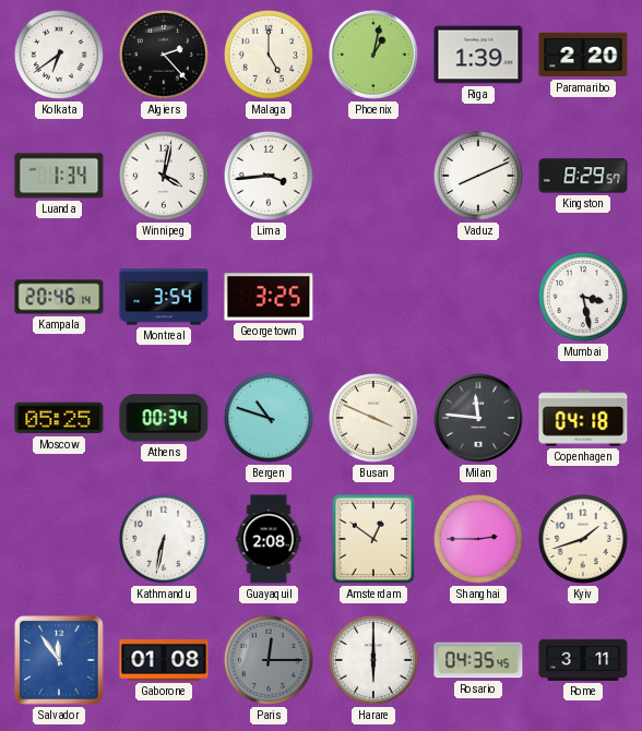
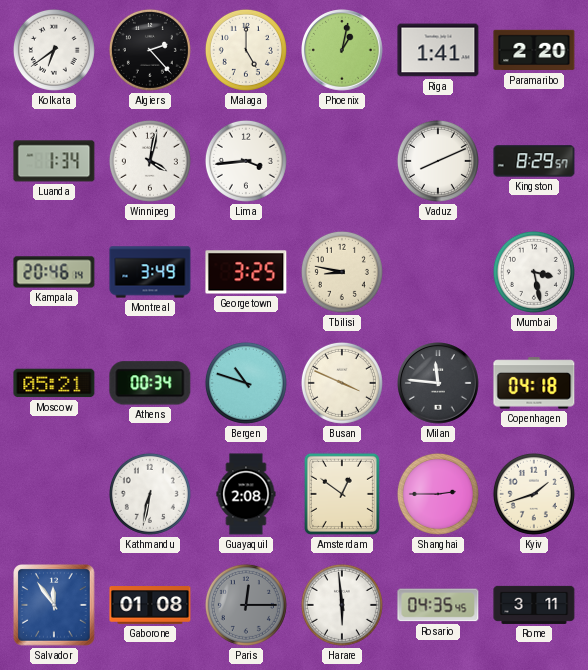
Riga: 1:39 -> 1:41 (438, 50)
Montreal: 3:54 -> 3:49 (150, 272)
Tbilisi: none -> 8:47 (342, 272)
Moscow: 05:25 -> 05:21 (54, 383)
Harare: 6:00 -> 5:59 (342, 605)
